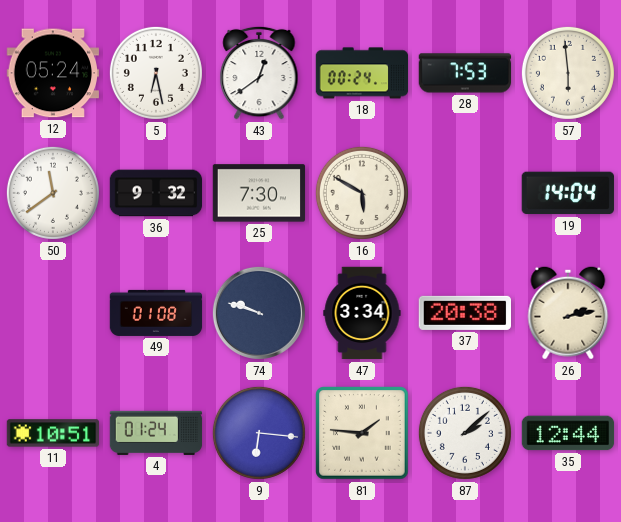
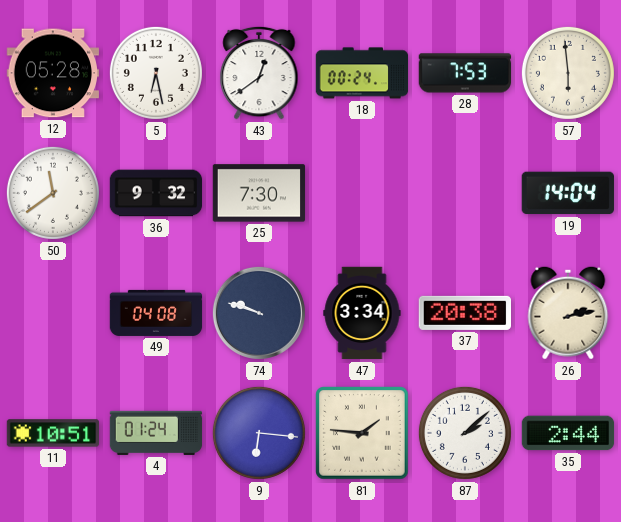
12: 05:24 -> 05:28 (52, 73)
16: 5:50 -> none (362, 193)
49: 01:08 -> 04:08 (156, 313)
35: 12:44 -> 2:44 (568, 433)
